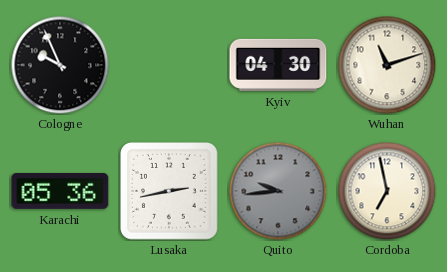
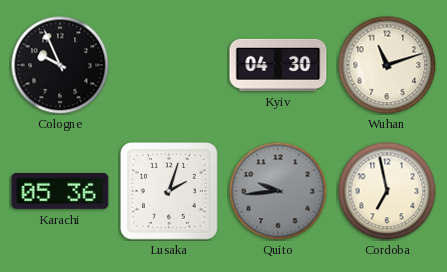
Lusaka: 2:43 -> 2:03 (170, 192)
